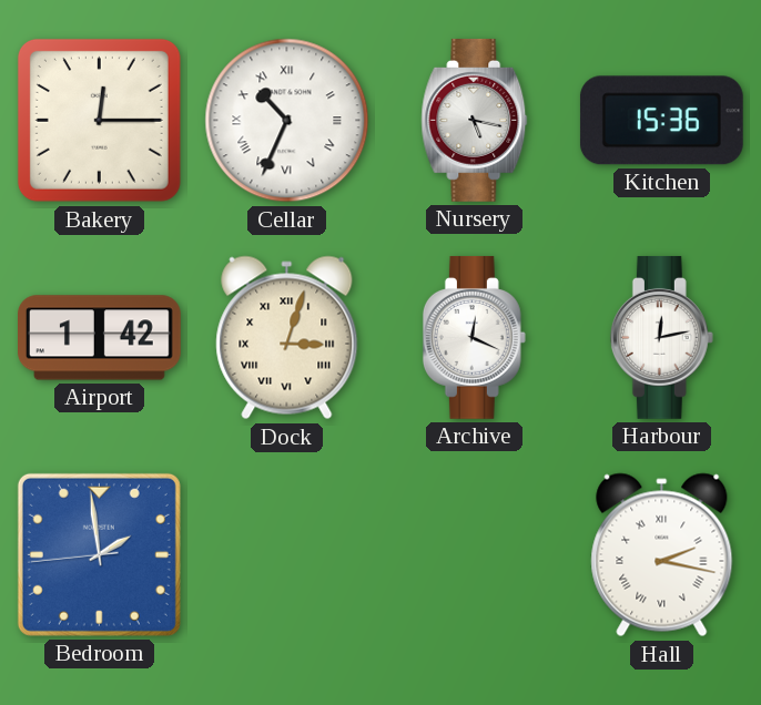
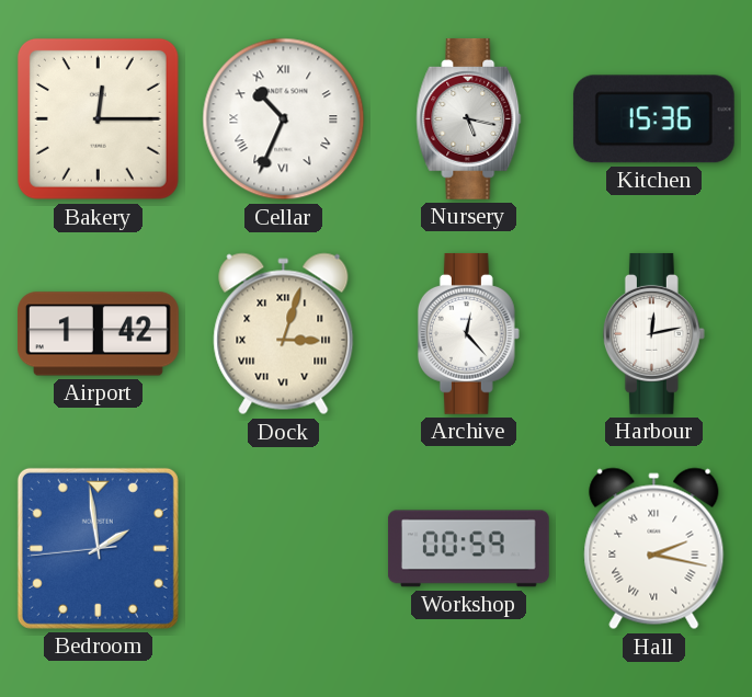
Archive: 12:19 -> 12:23 (468, 333)
Workshop: none -> 00:59 (468, 549)
